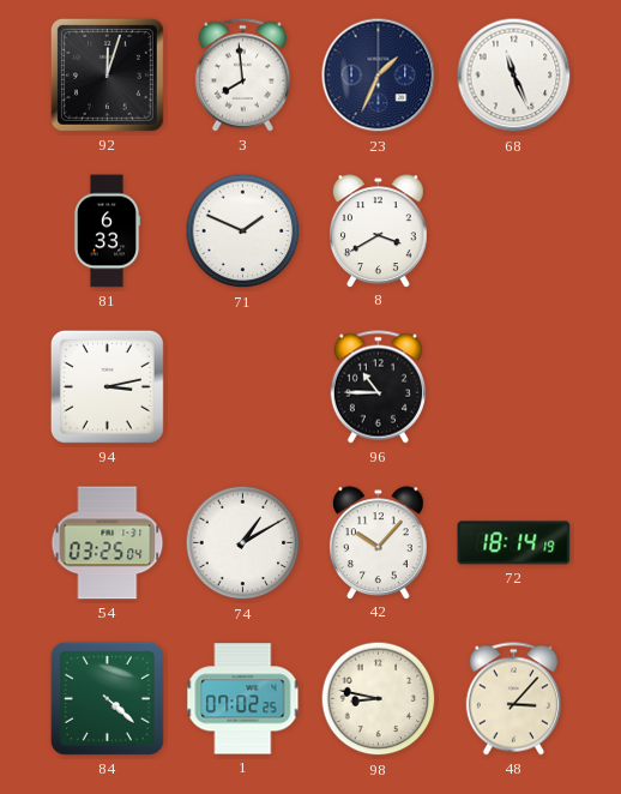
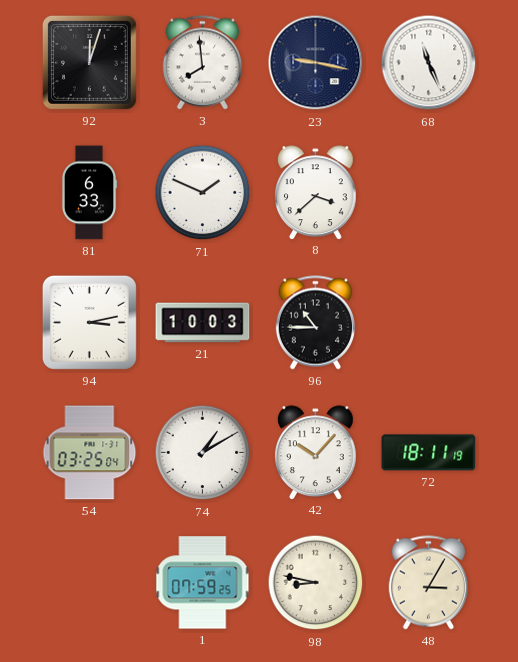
23: 1:34 -> 9:17 (316, 63)
8: 3:40 -> 3:38 (316, 192)
21: none -> 10:03 (203, 323)
72: 18:14 -> 18:11 (429, 453)
84: 4:22 -> none (107, 698)
1: 07:02 -> 07:59 (203, 583)
48: 3:07 -> 3:05 (428, 583)
